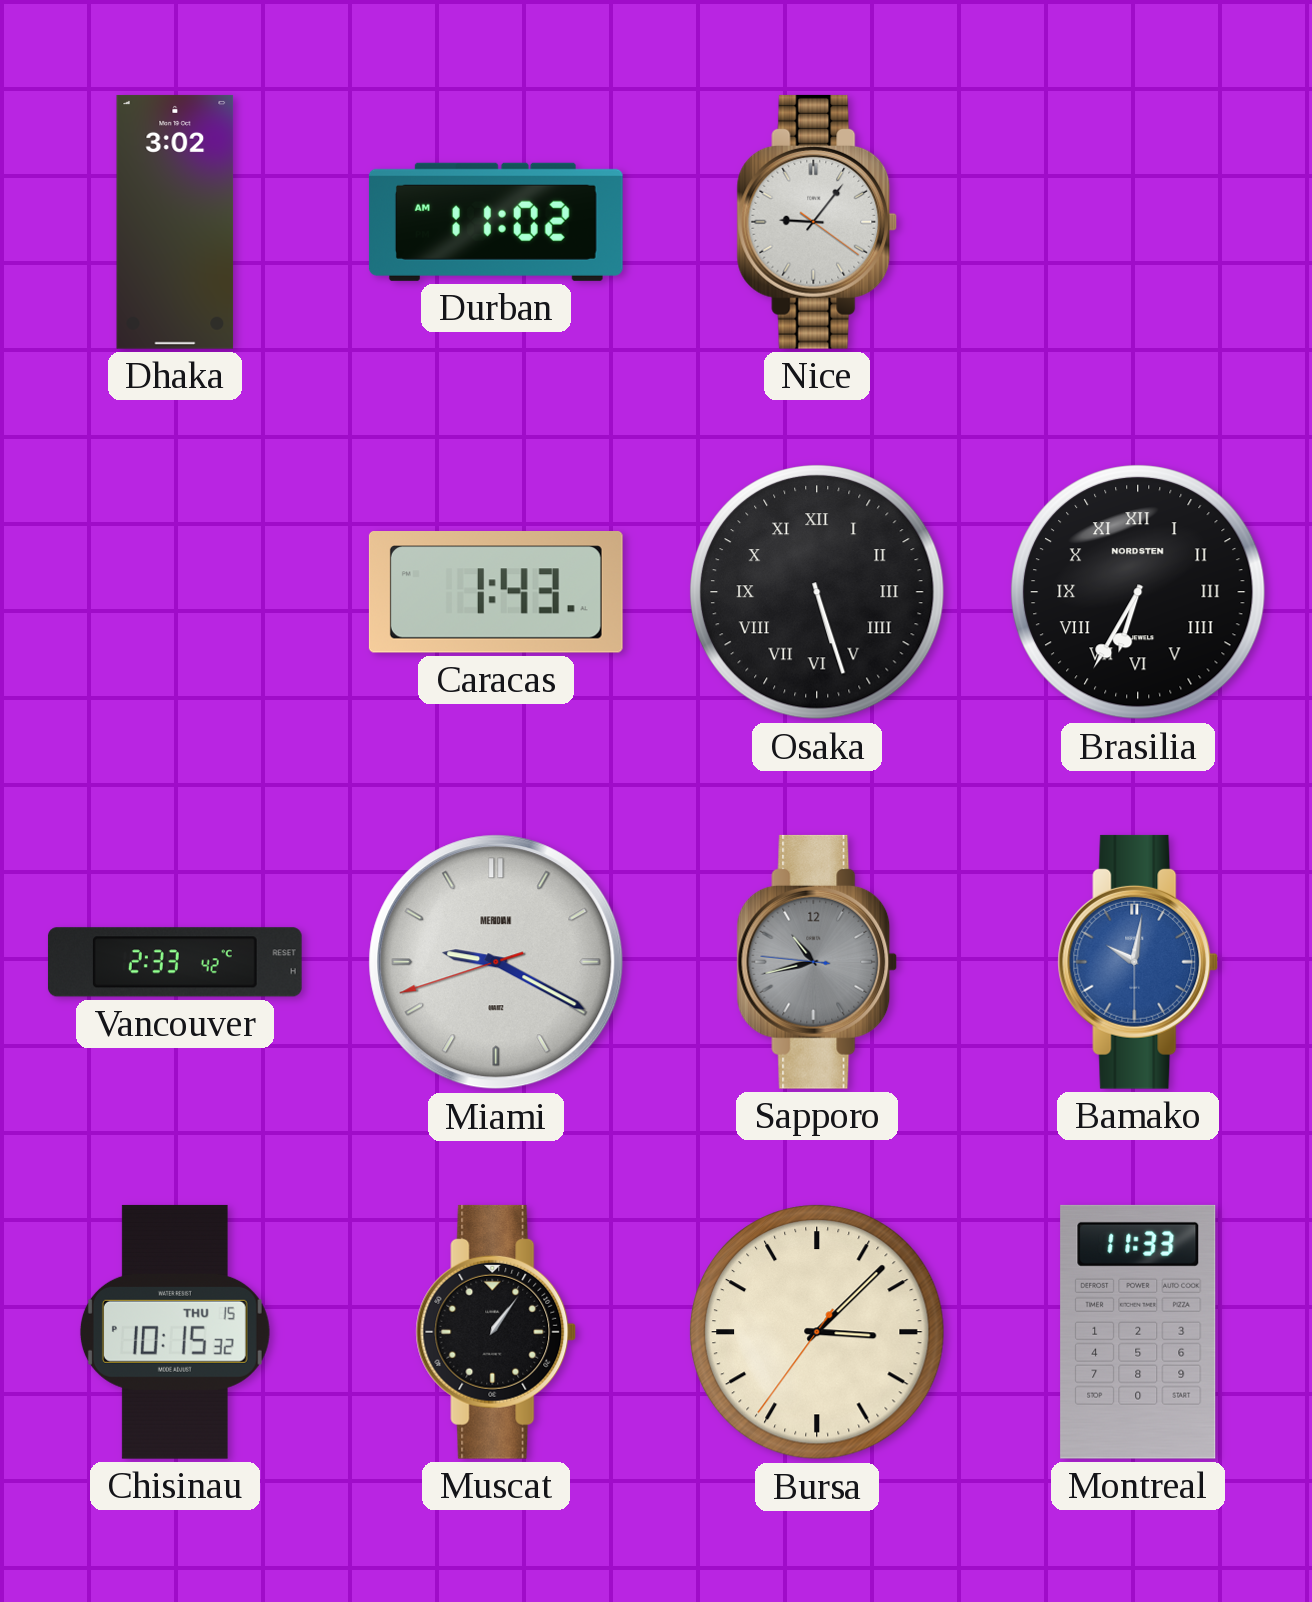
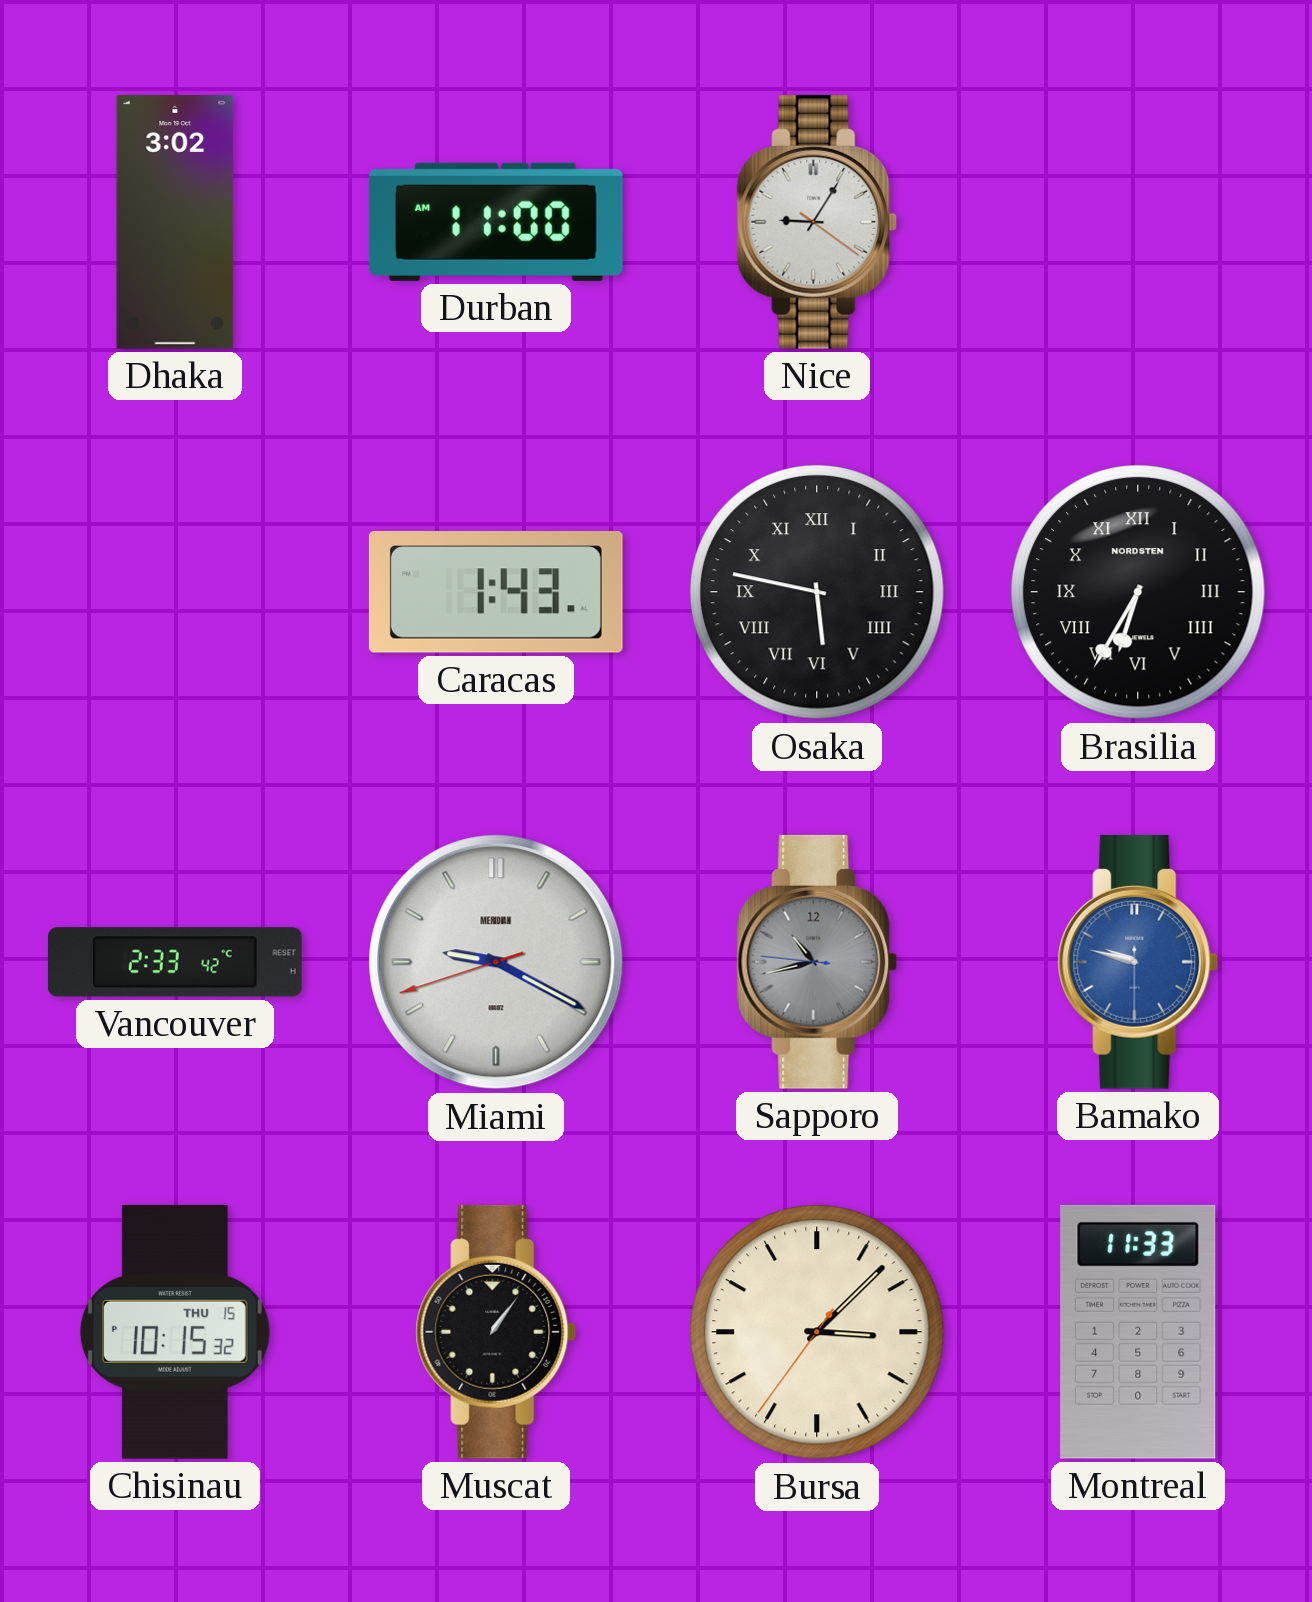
Durban: 11:02 -> 11:00 (496, 222)
Nice: 9:06 -> 9:05 (817, 222)
Osaka: 5:27 -> 5:47 (817, 592)
Bamako: 10:01 -> 9:47 (1138, 962)
